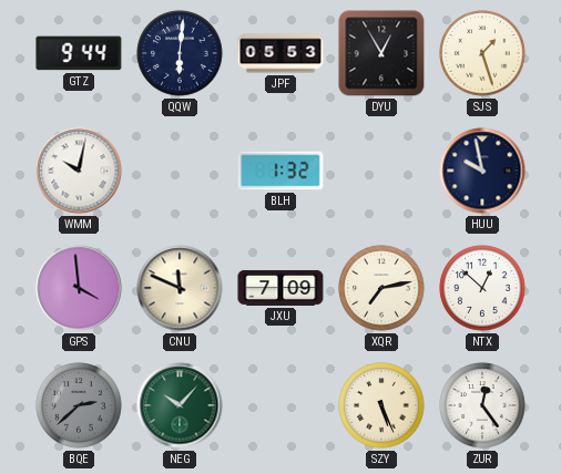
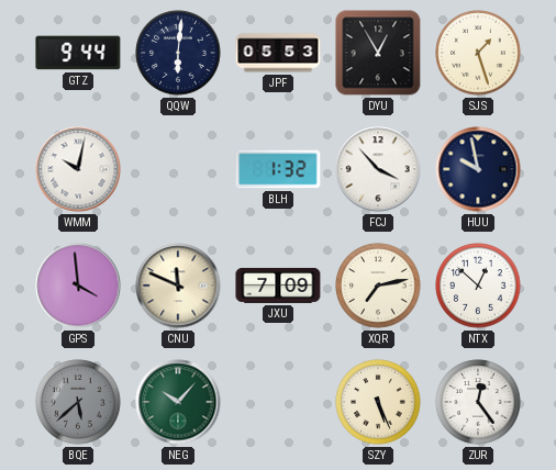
FCJ: none -> 3:53 (378, 169)
BQE: 2:38 -> 5:38 (78, 402)
